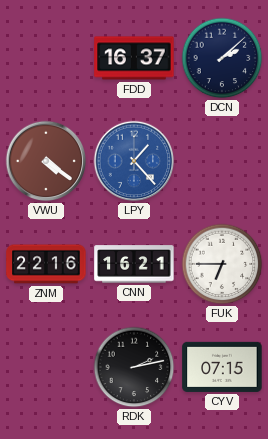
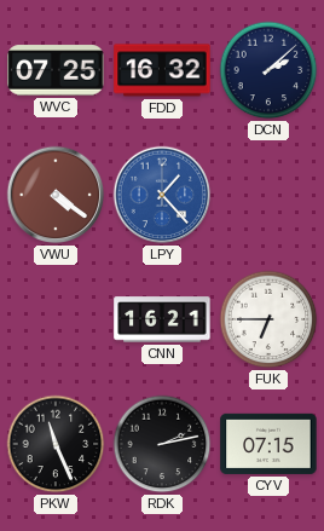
WVC: none -> 07:25 (56, 70)
FDD: 16:37 -> 16:32 (162, 70)
ZNM: 22:16 -> none (46, 264)
PKW: none -> 11:26 (56, 444)
